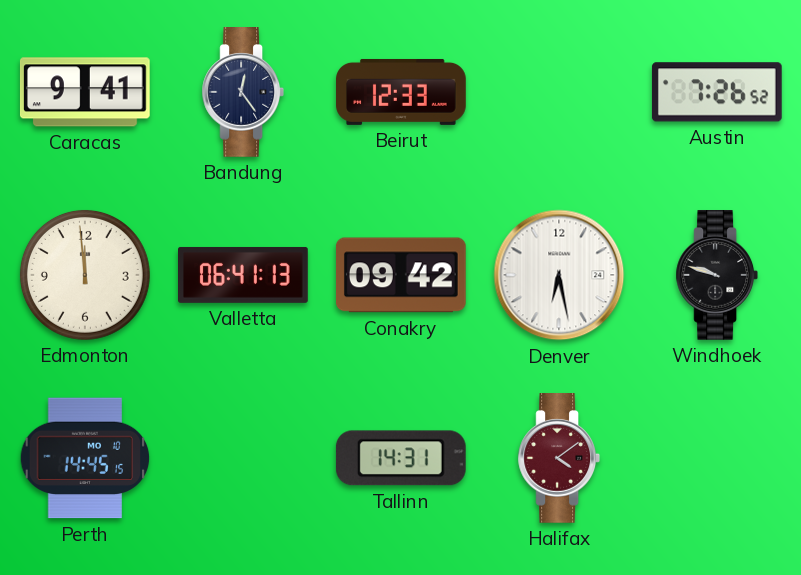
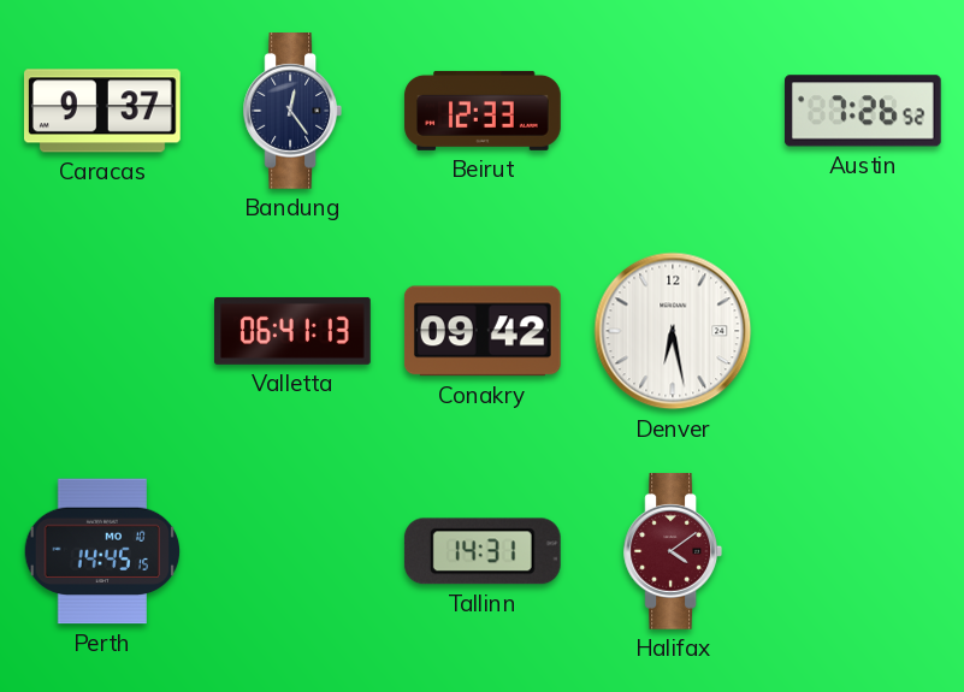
Caracas: 9:41 -> 9:37 (102, 111)
Edmonton: 11:59 -> none (85, 275)
Windhoek: 9:48 -> none (716, 276)
